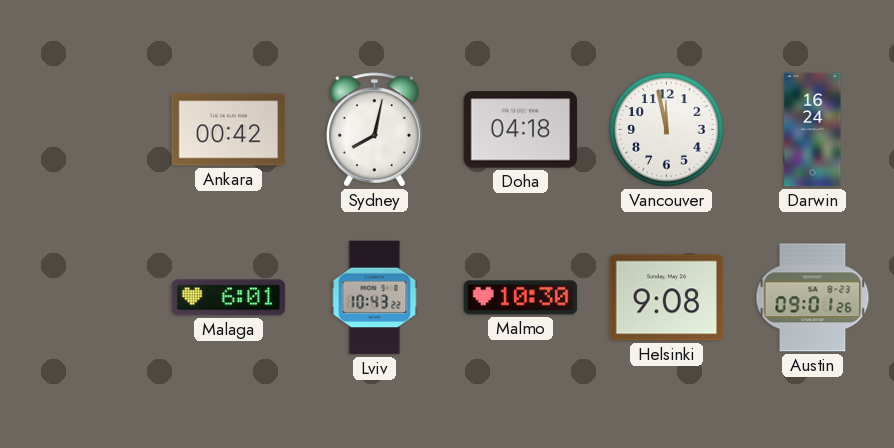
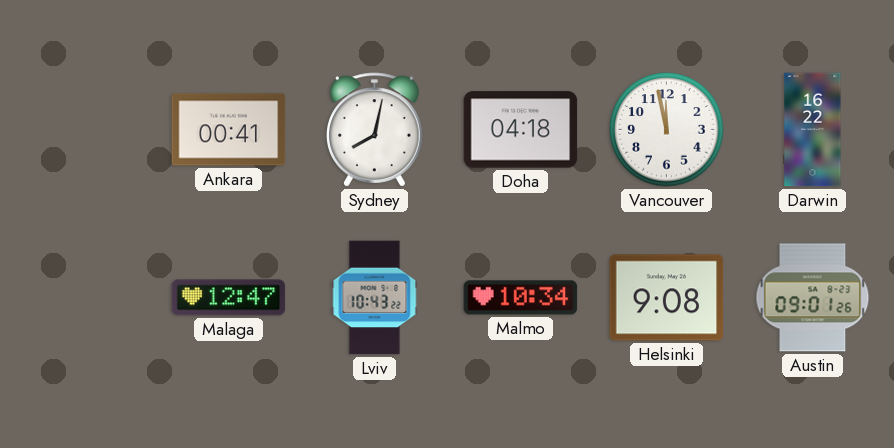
Ankara: 00:42 -> 00:41 (229, 130)
Darwin: 16:24 -> 16:22 (813, 130)
Malaga: 6:01 -> 12:47 (229, 298)
Malmo: 10:30 -> 10:34 (521, 298)
